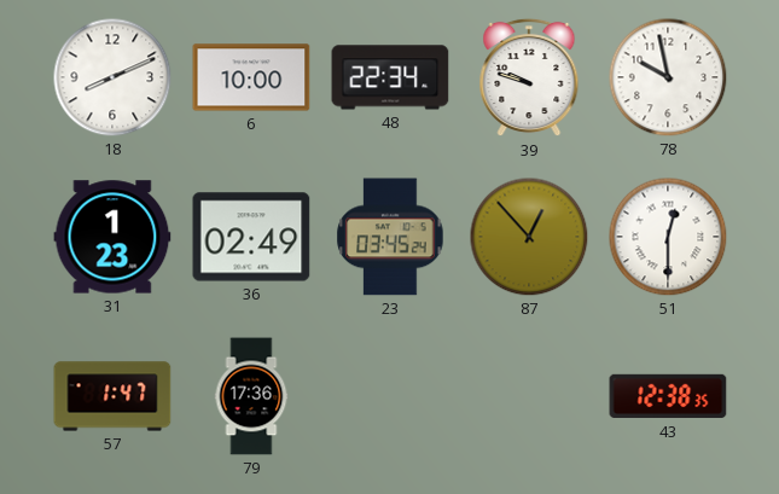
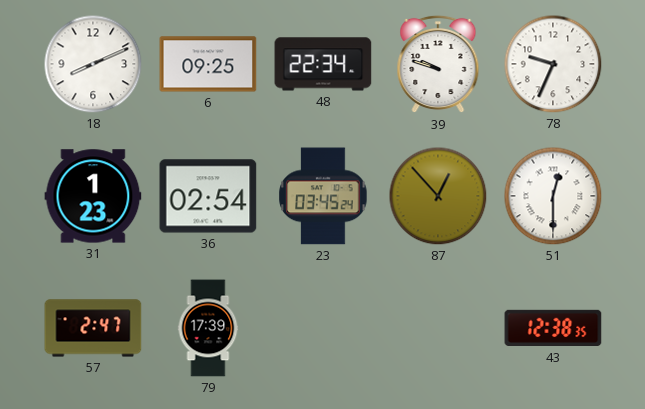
6: 10:00 -> 09:25 (208, 64)
78: 9:58 -> 9:34 (553, 64)
36: 02:49 -> 02:54 (208, 196)
57: 1:47 -> 2:47 (93, 328)
79: 17:36 -> 17:39 (208, 328)
